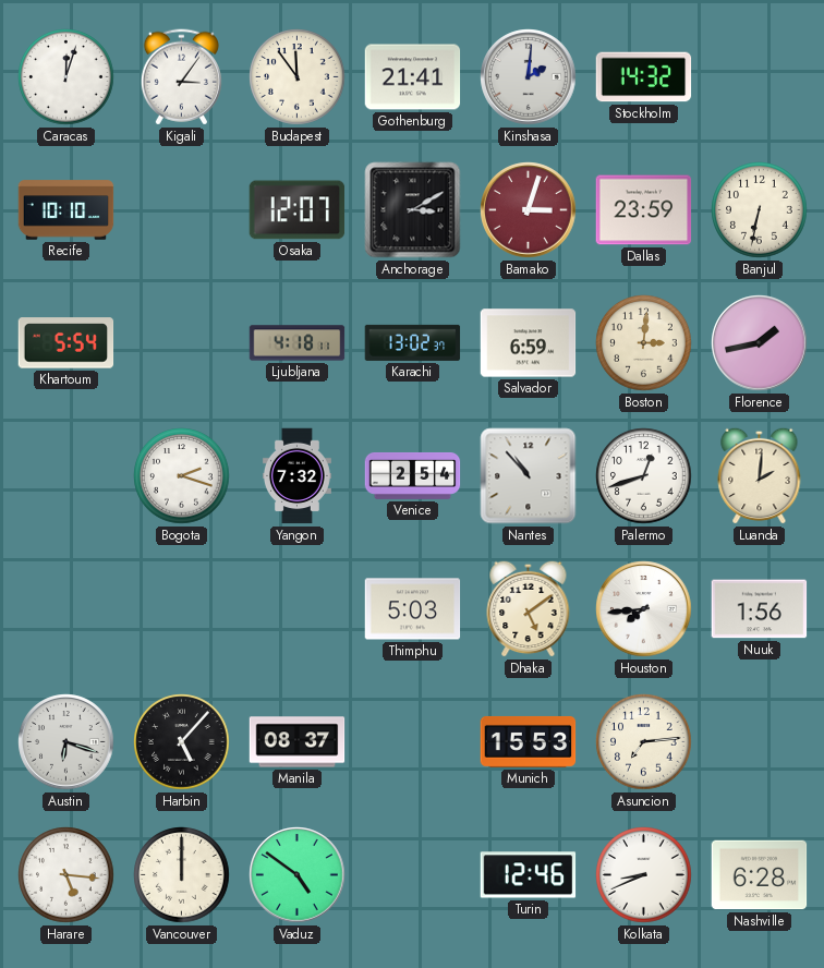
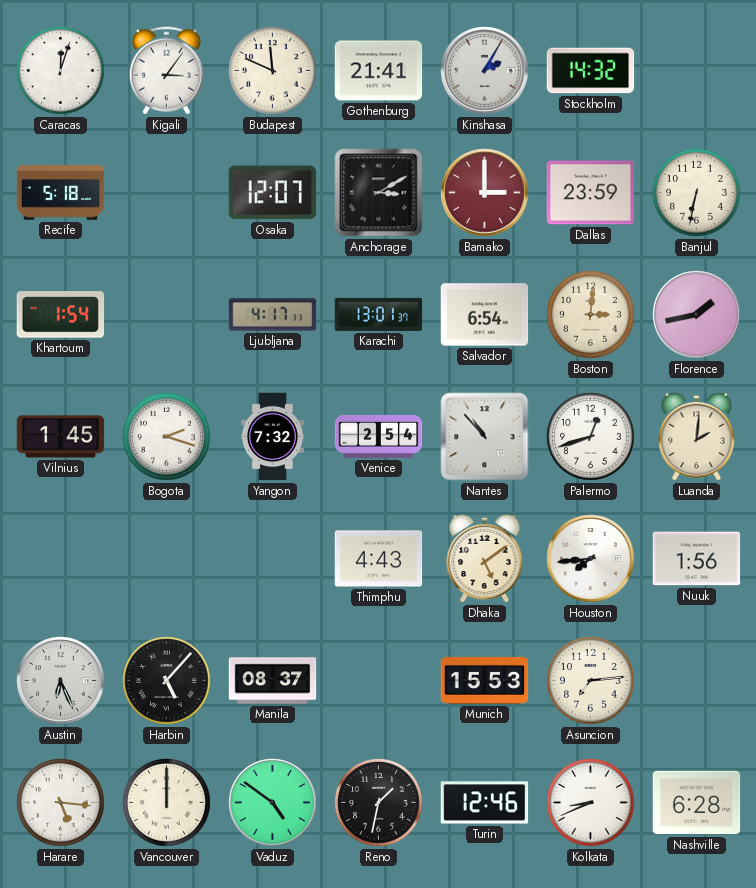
Budapest: 11:54 -> 11:49 (273, 71)
Kinshasa: 2:01 -> 2:05 (485, 71)
Recife: 10:10 -> 5:18 (61, 193)
Bamako: 3:03 -> 3:00 (485, 193)
Khartoum: 5:54 -> 1:54 (61, 315)
Ljubljana: 4:18 -> 4:17 (273, 315)
Karachi: 13:02 -> 13:01 (379, 314)
Salvador: 6:59 -> 6:54 (485, 315)
Vilnius: none -> 1:45 (61, 437)
Thimphu: 5:03 -> 4:43 (379, 559)
Austin: 6:18 -> 6:26 (61, 681)
Reno: none -> 1:32 (379, 803)
